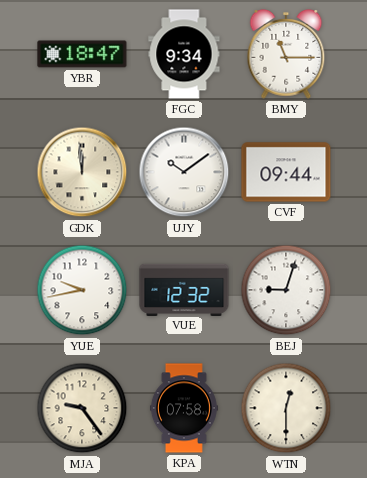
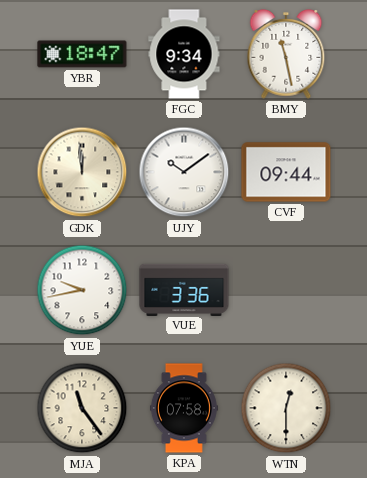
BMY: 11:15 -> 11:28 (286, 55)
VUE: 12:32 -> 3:36 (184, 289)
BEJ: 9:03 -> none (286, 290)
MJA: 9:24 -> 11:24 (82, 408)
